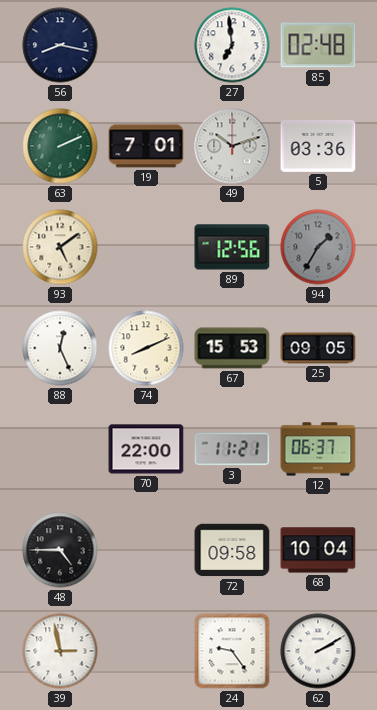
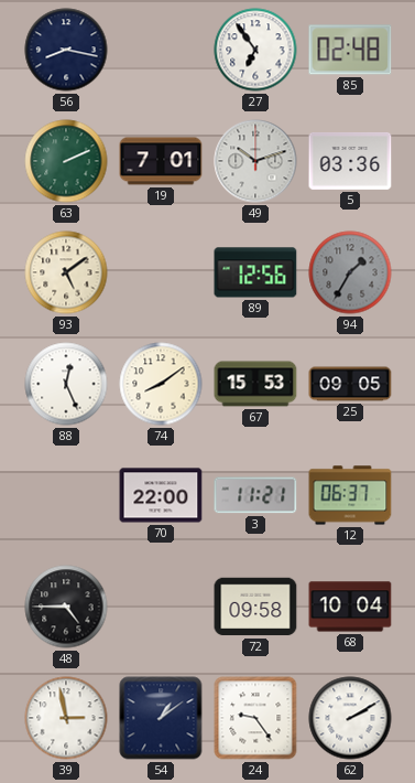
27: 6:59 -> 6:54 (255, 50)
74: 8:11 -> 8:09 (161, 384)
54: none -> 1:09 (161, 718)
